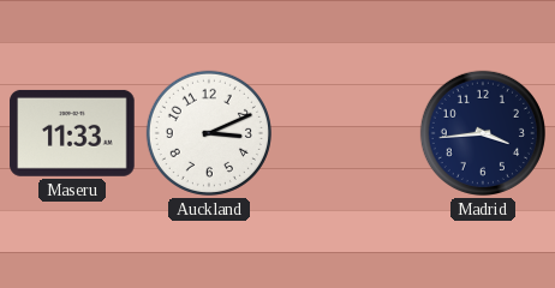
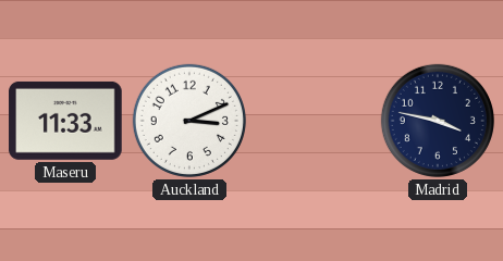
Madrid: 3:44 -> 3:47 (438, 121)
